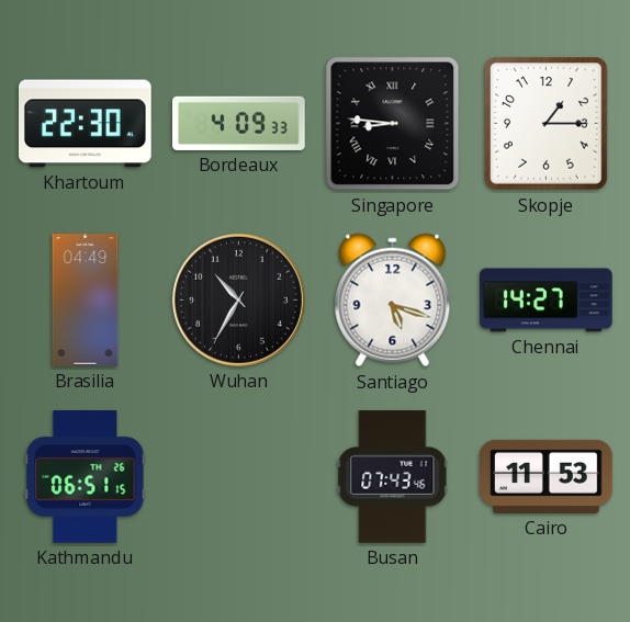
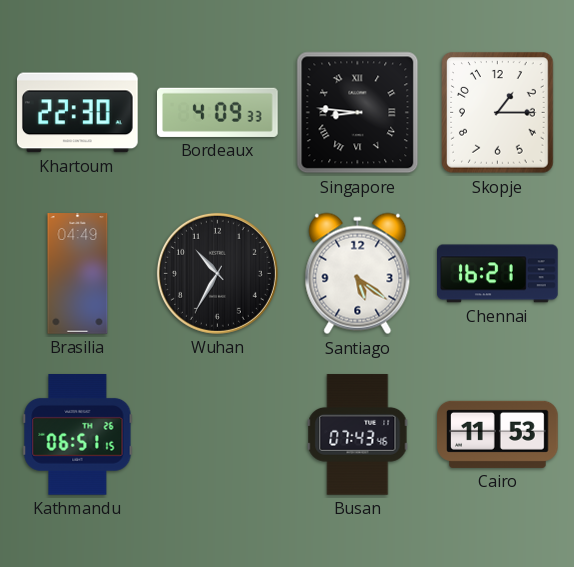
Santiago: 5:18 -> 5:21 (358, 274)
Chennai: 14:27 -> 16:21 (498, 274)
